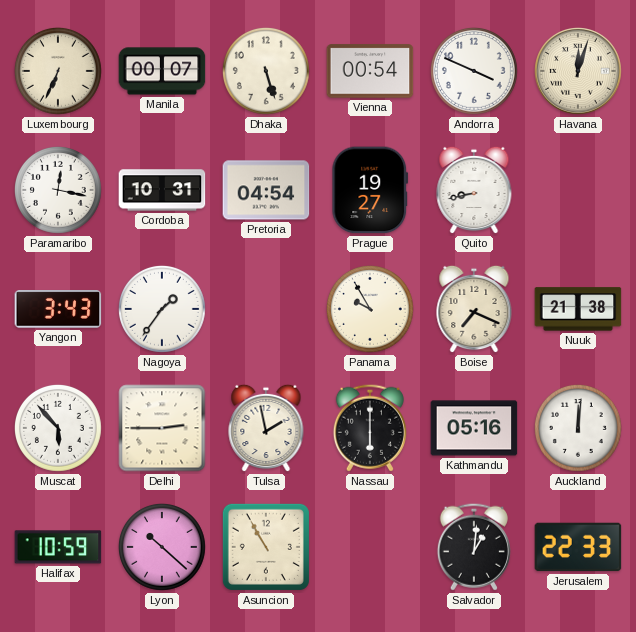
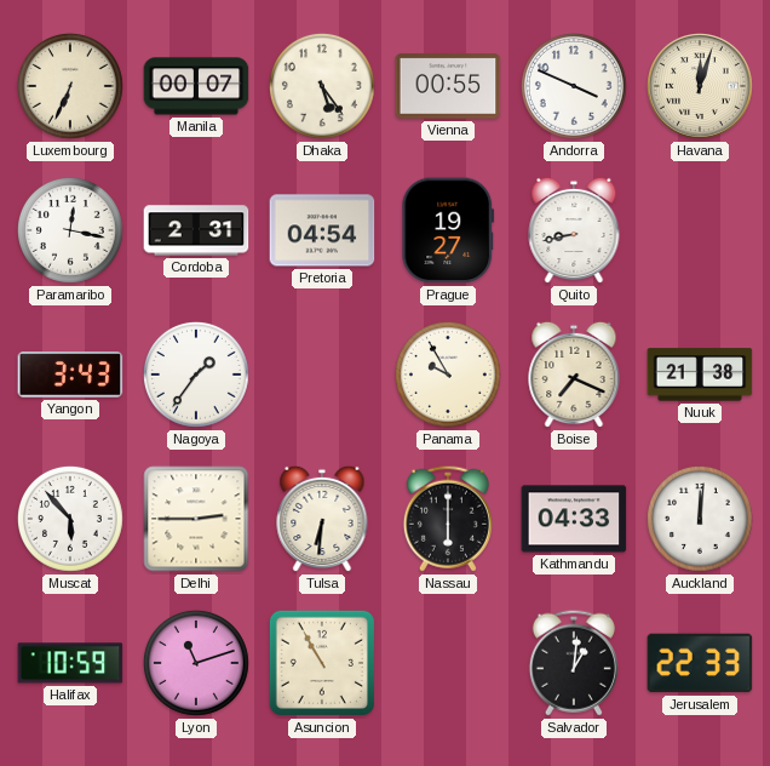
Dhaka: 5:27 -> 5:24 (322, 86)
Vienna: 00:54 -> 00:55 (448, 86)
Cordoba: 10:31 -> 2:31 (196, 230)
Tulsa: 1:58 -> 6:31 (322, 519)
Kathmandu: 05:16 -> 04:33 (574, 519)
Lyon: 10:22 -> 11:12 (196, 663)
